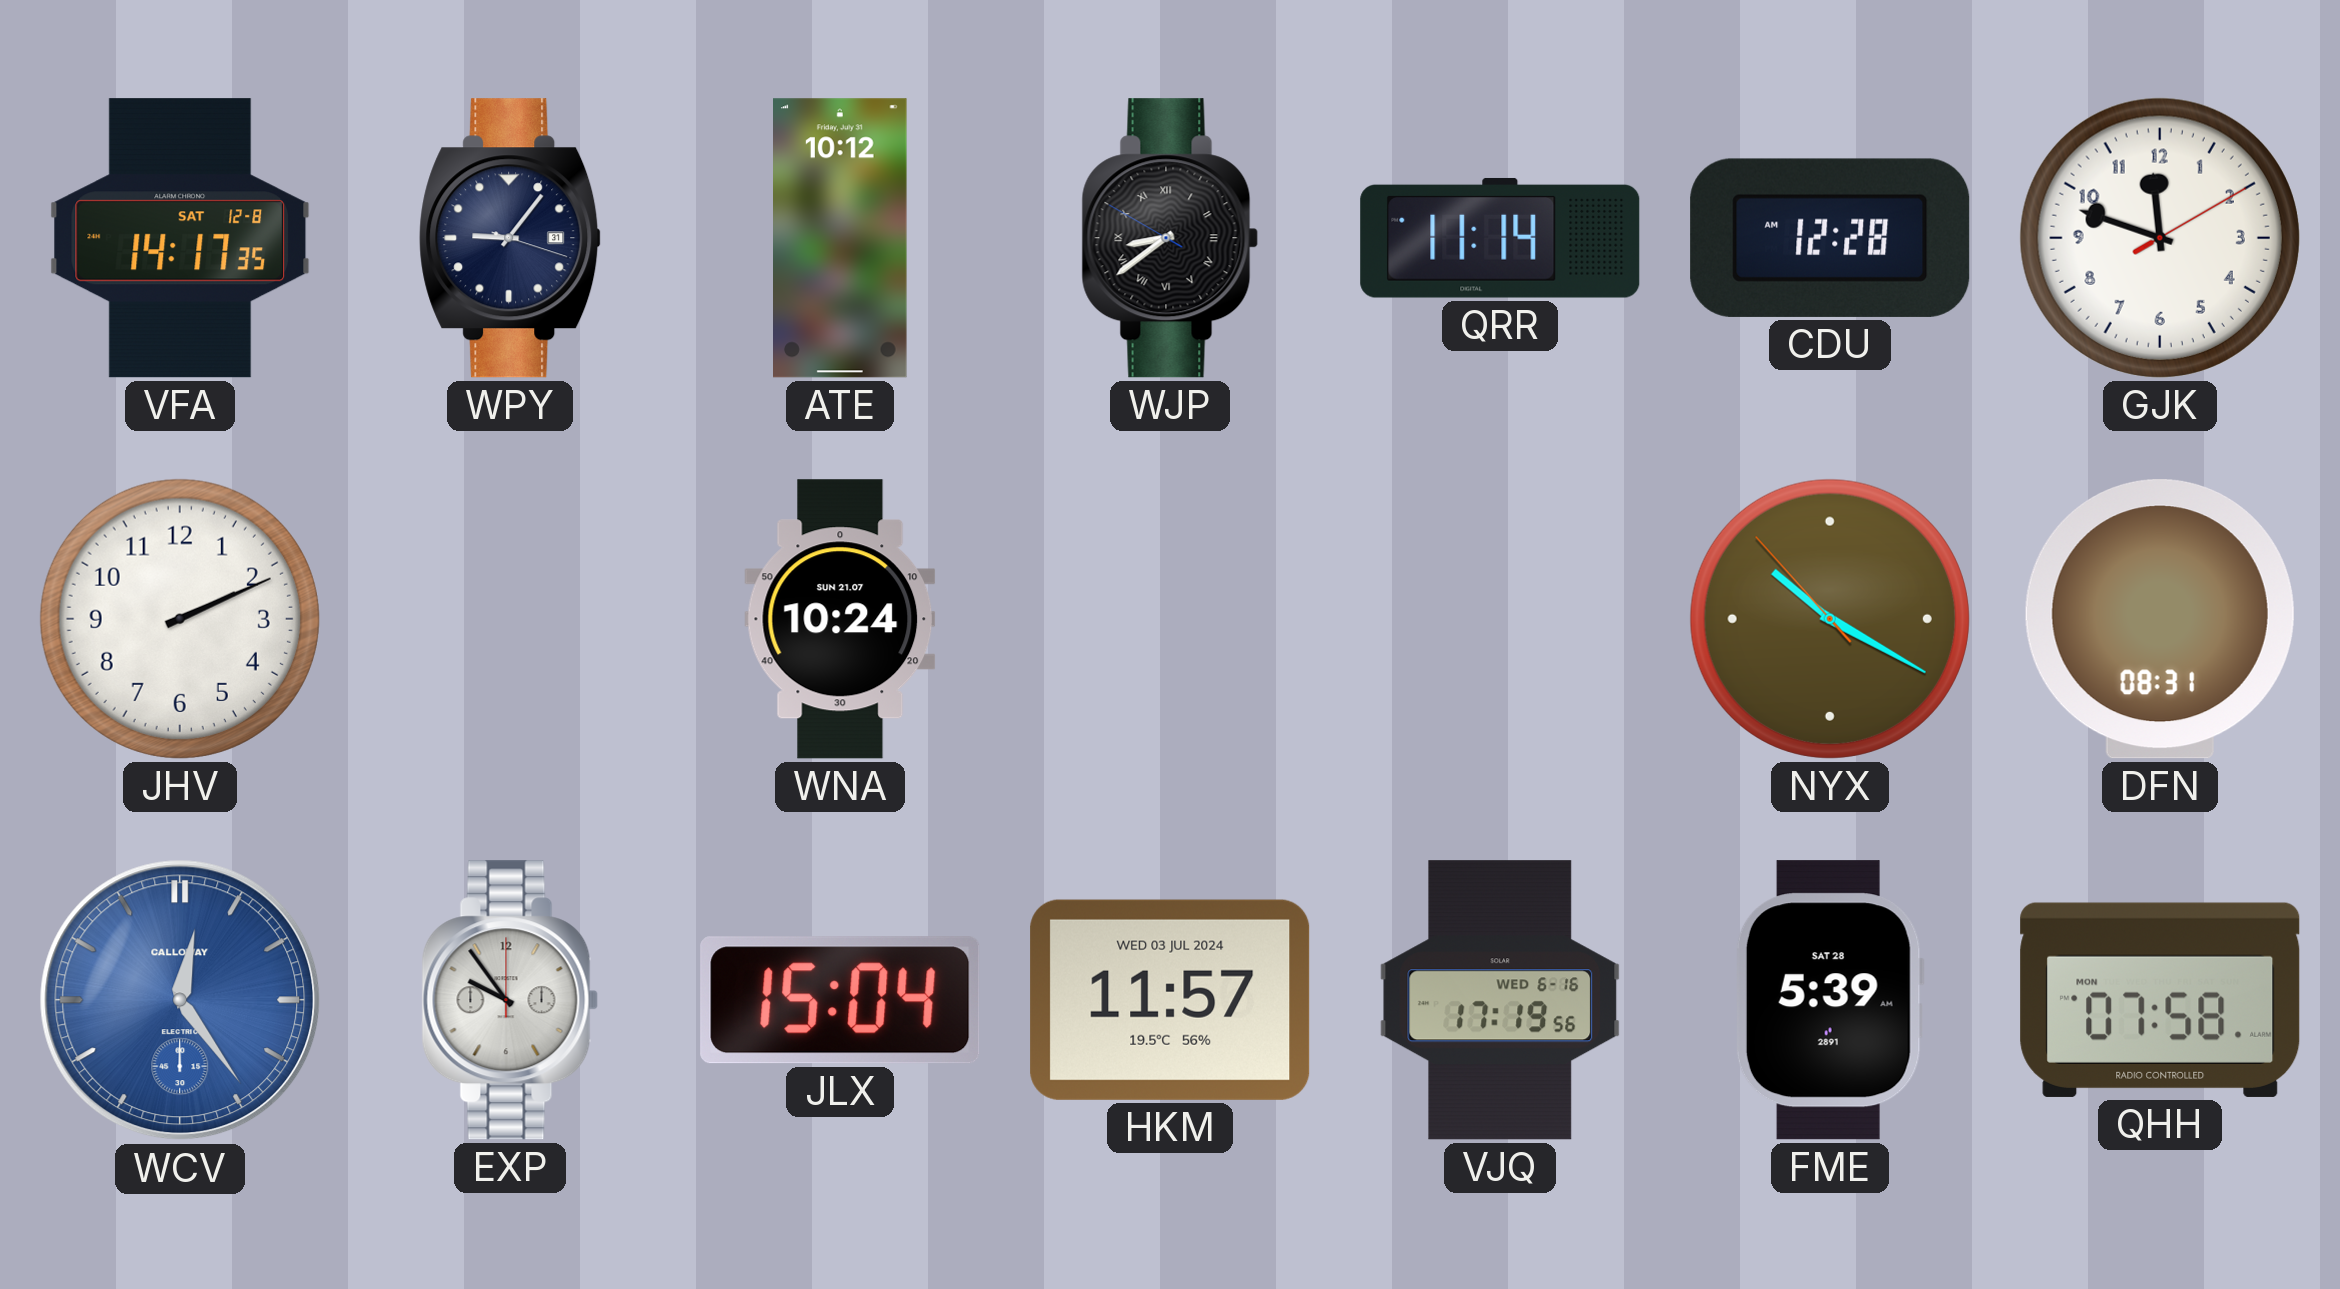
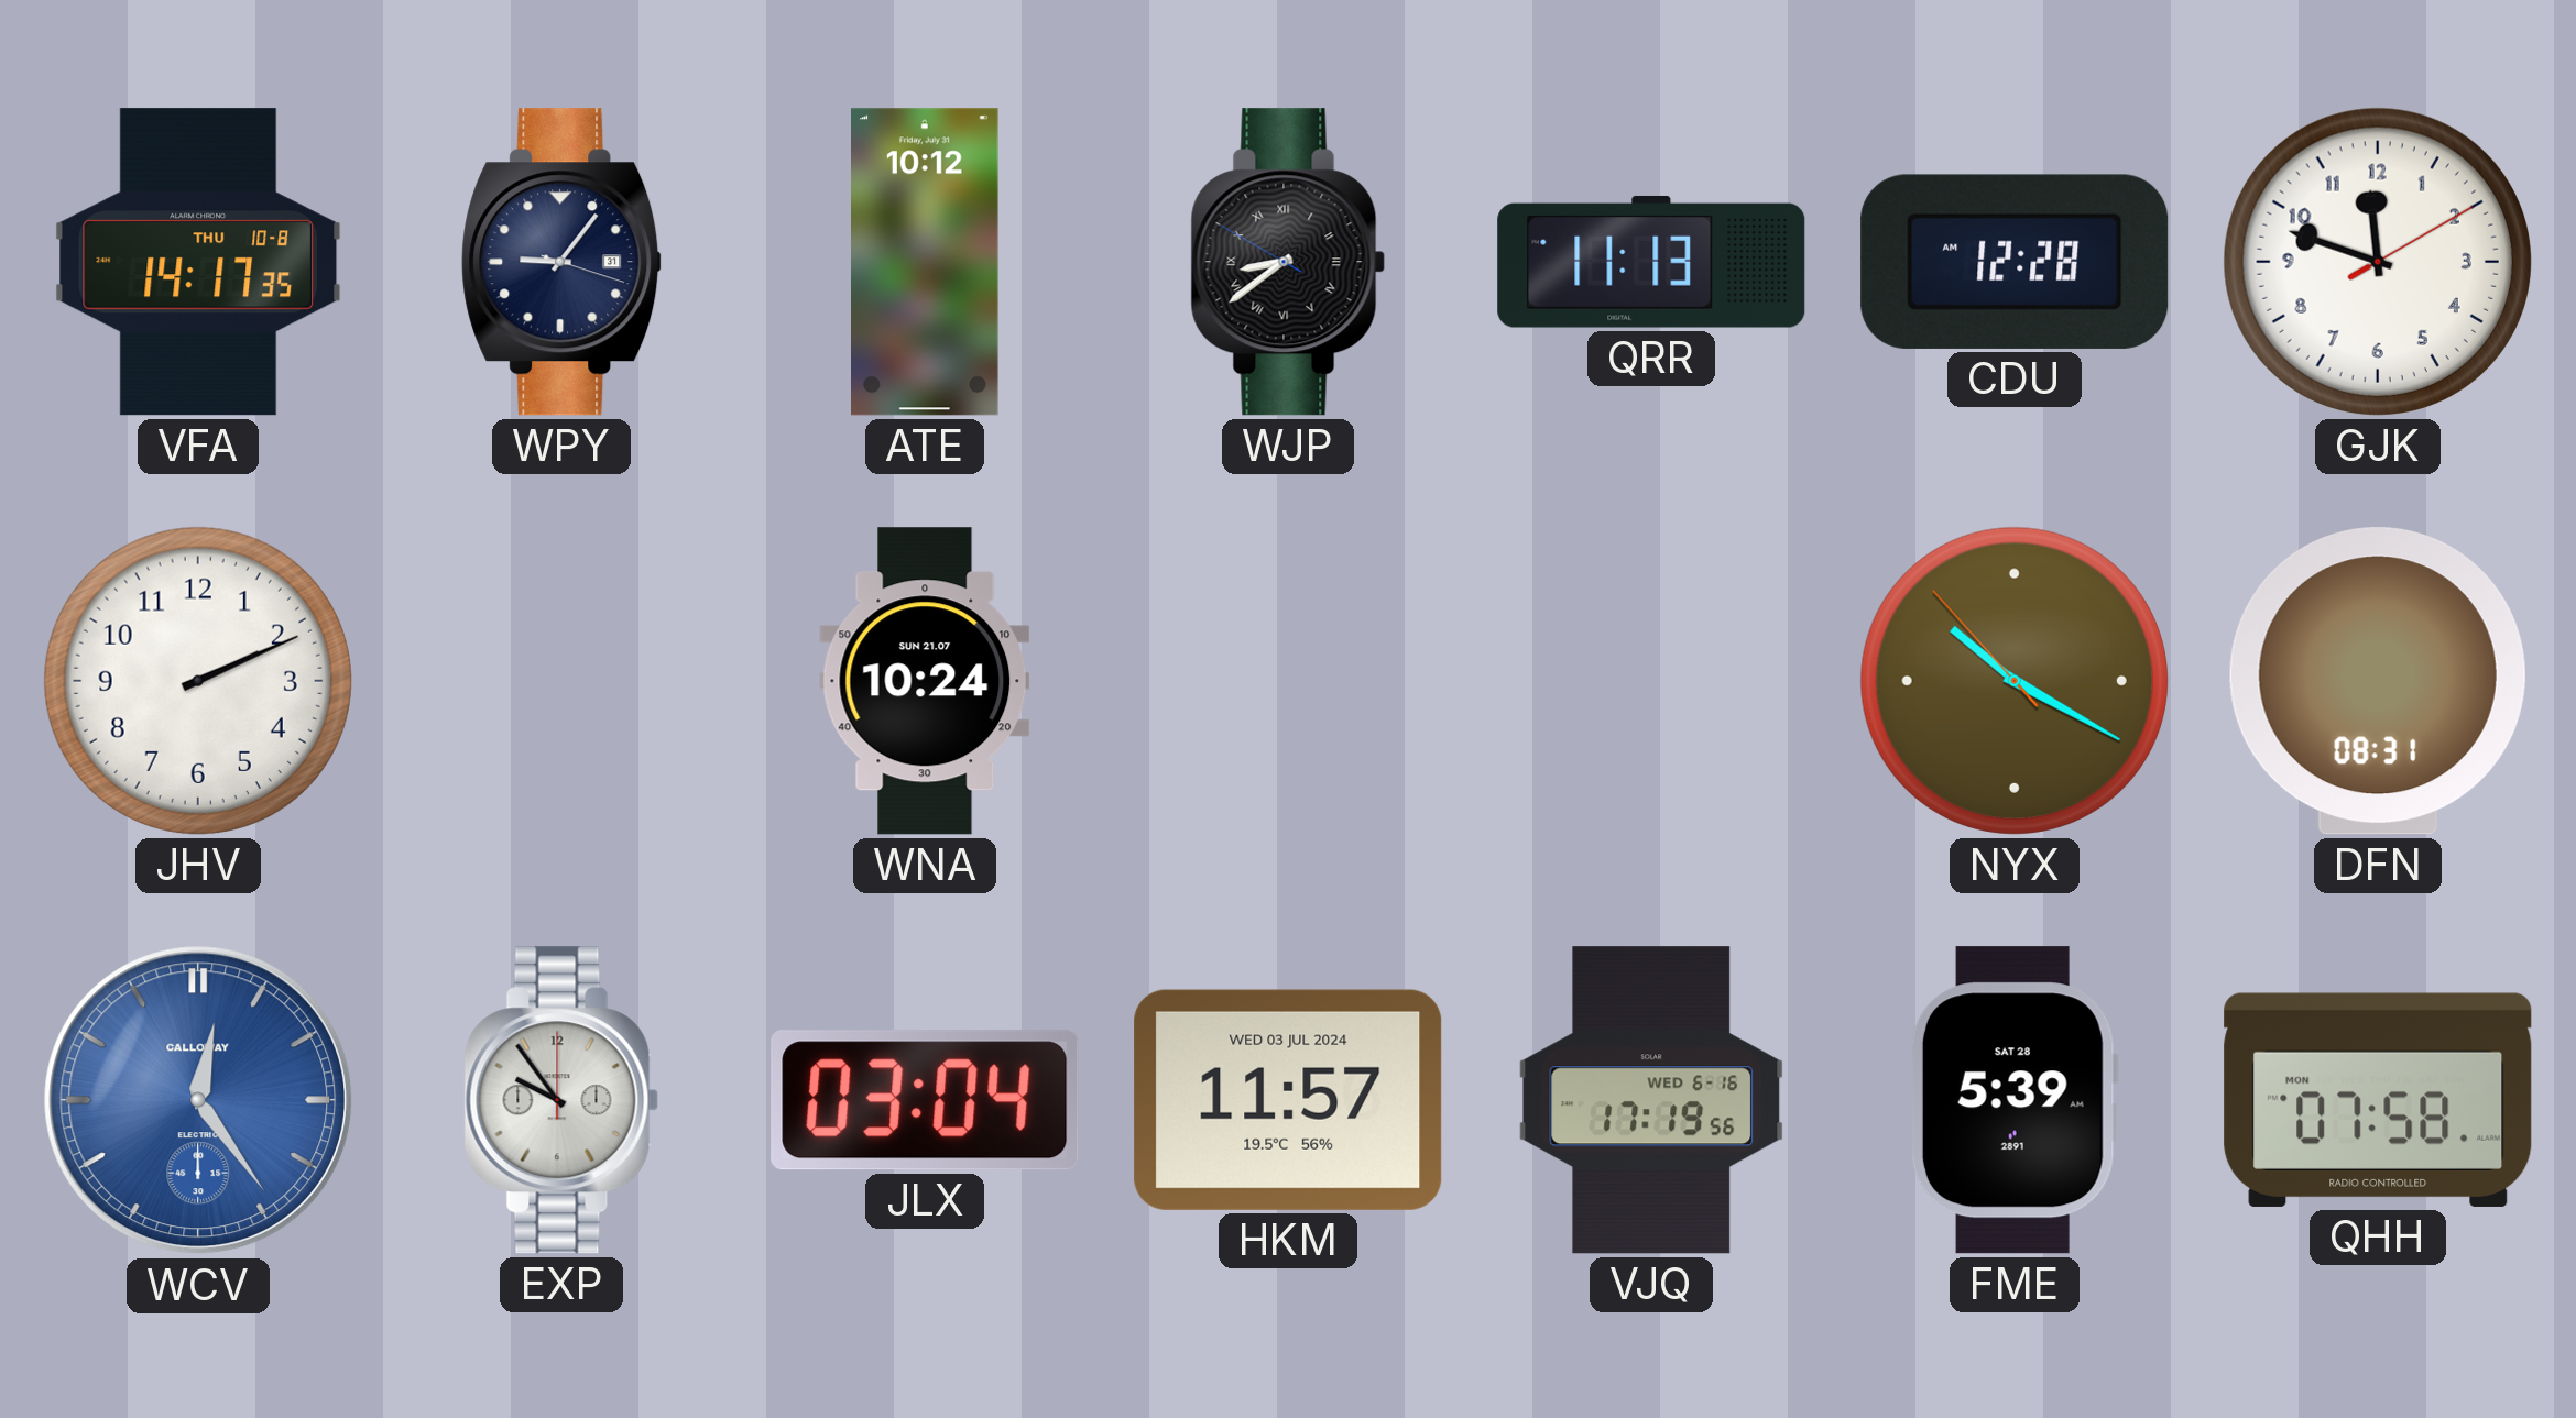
VFA date: SAT 12-8 -> THU 10-8 (198, 262)
QRR: 11:14 -> 11:13 (1651, 262)
JLX: 15:04 -> 03:04 (925, 1100)
